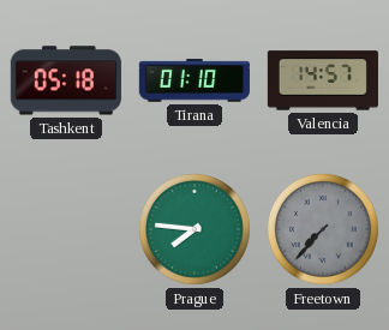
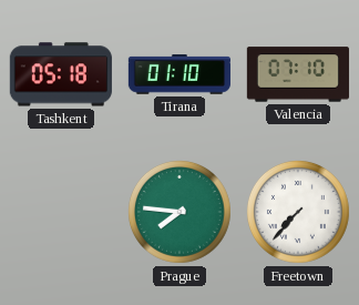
Valencia: 14:57 -> 07:10 (298, 74)
Freetown dial: grey -> white (298, 212)
